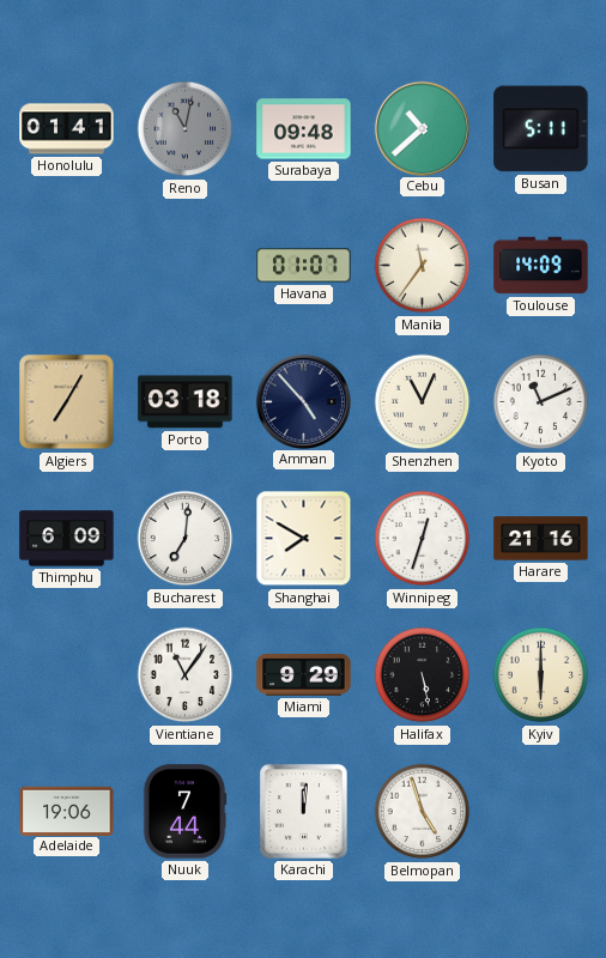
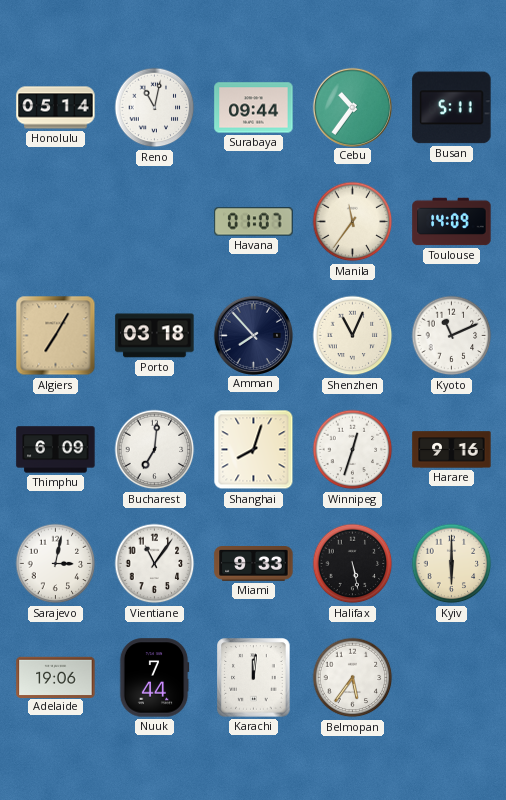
Honolulu: 01:41 -> 05:14 (56, 108)
Reno dial: grey -> white (155, 108)
Surabaya: 09:48 -> 09:44 (254, 108)
Cebu: 10:38 -> 10:36 (352, 107)
Amman: 4:53 -> 7:53 (253, 335)
Shanghai: 7:50 -> 8:03 (254, 450)
Harare: 21:16 -> 9:16 (452, 450)
Sarajevo: none -> 3:02 (56, 564)
Miami: 9:29 -> 9:33 (254, 564)
Belmopan: 4:57 -> 5:36 (353, 678)
